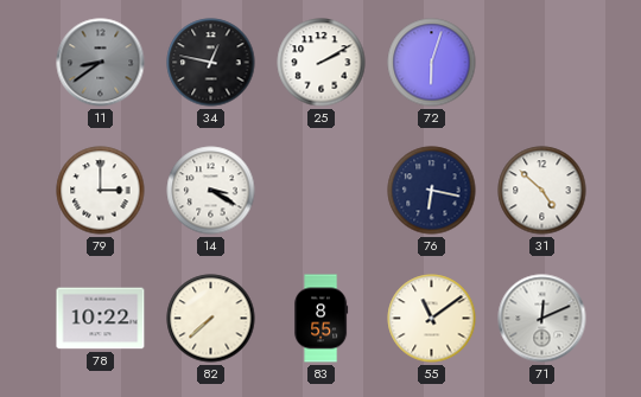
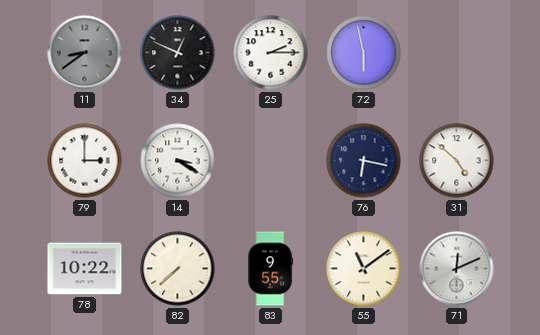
34: 12:47 -> 12:49 (178, 53)
25: 2:10 -> 2:15 (271, 53)
72: 6:03 -> 5:58 (364, 53)
83: 8:55 -> 9:55 (271, 269)
